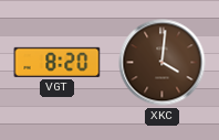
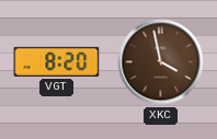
XKC: 4:01 -> 3:58 (161, 62)
